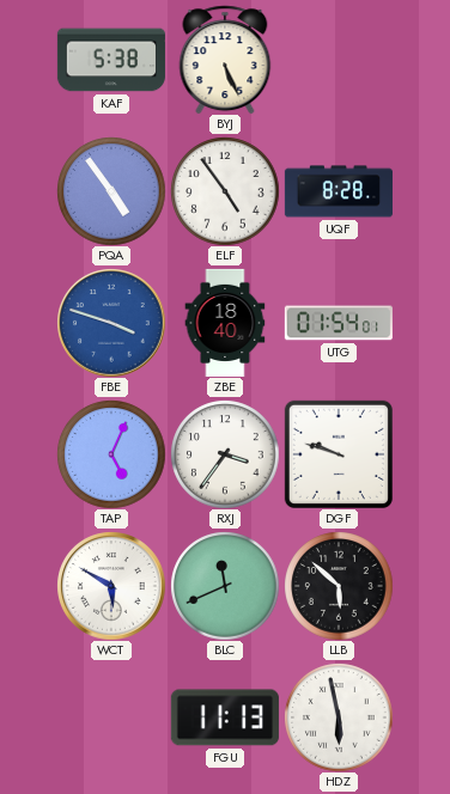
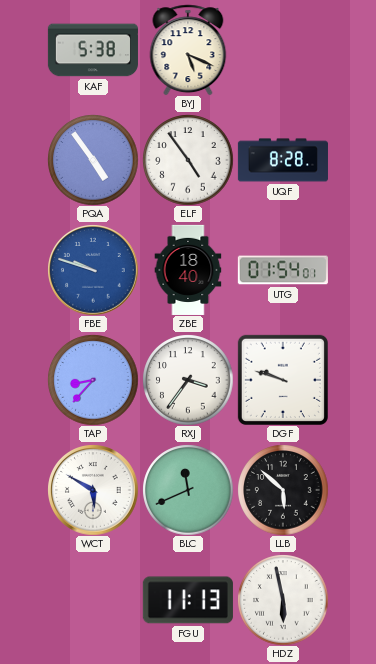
BYJ: 5:26 -> 5:19 (188, 50)
FBE: 3:48 -> 9:48 (93, 270)
TAP: 5:04 -> 8:37 (93, 380)
